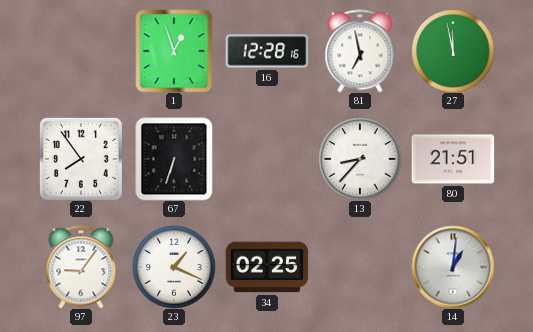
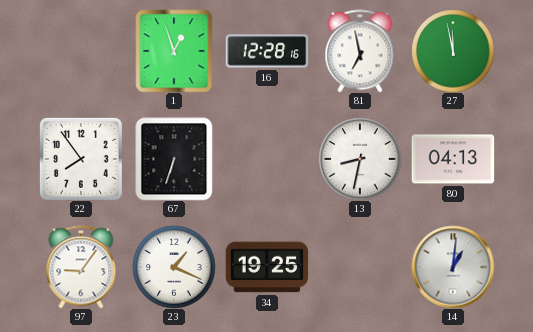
13: 8:37 -> 8:32 (360, 159)
80: 21:51 -> 04:13 (453, 159)
34: 02:25 -> 19:25 (267, 267)
